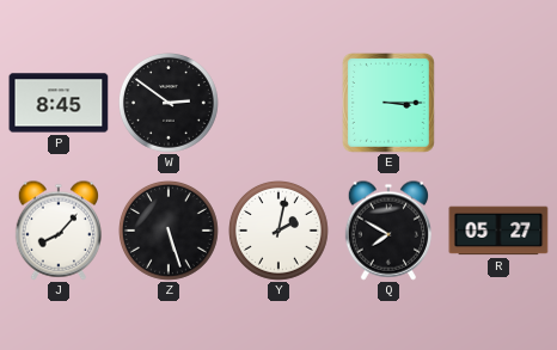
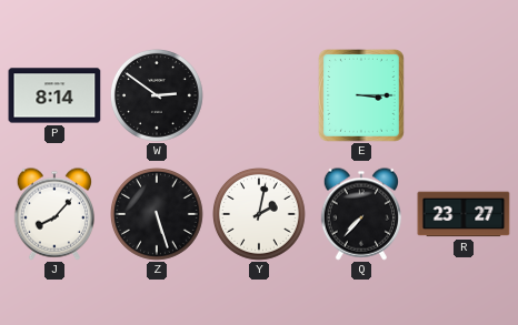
P: 8:45 -> 8:14 (54, 95)
Q: 7:50 -> 7:37 (360, 214)
R: 05:27 -> 23:27 (464, 214)
